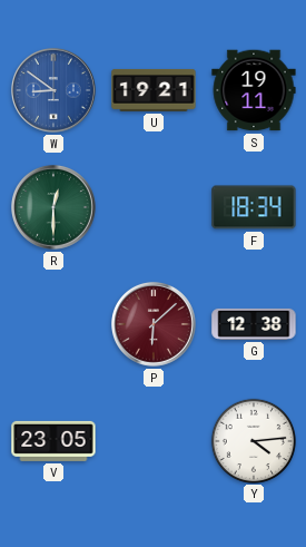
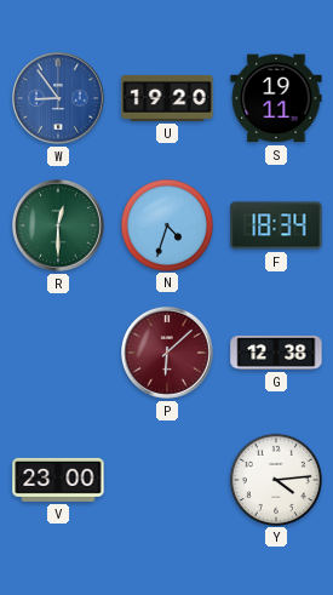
W: 8:51 -> 8:54 (59, 99)
U: 19:21 -> 19:20 (167, 98)
N: none -> 4:33 (166, 224)
V: 23:05 -> 23:00 (58, 480)
